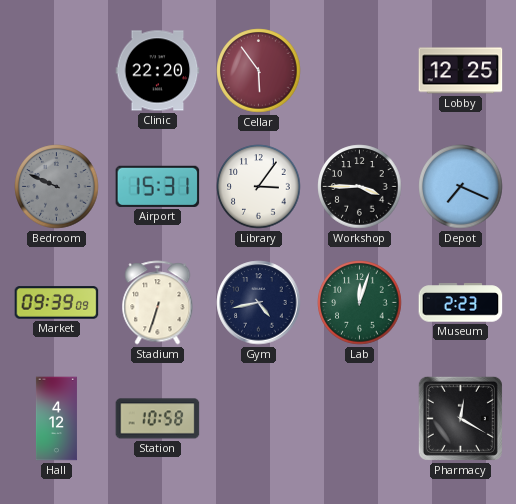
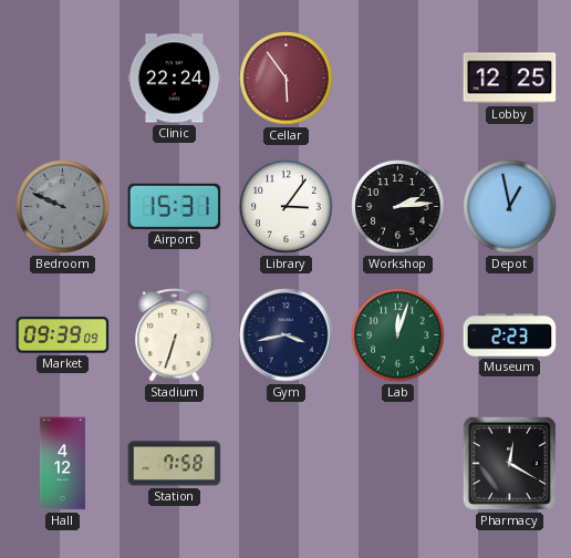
Clinic: 22:20 -> 22:24 (175, 79)
Workshop: 3:45 -> 2:14 (398, 207)
Depot: 7:19 -> 12:58 (510, 207)
Gym: 4:43 -> 3:43 (287, 335)
Station: 10:58 -> 7:58 (175, 464)
